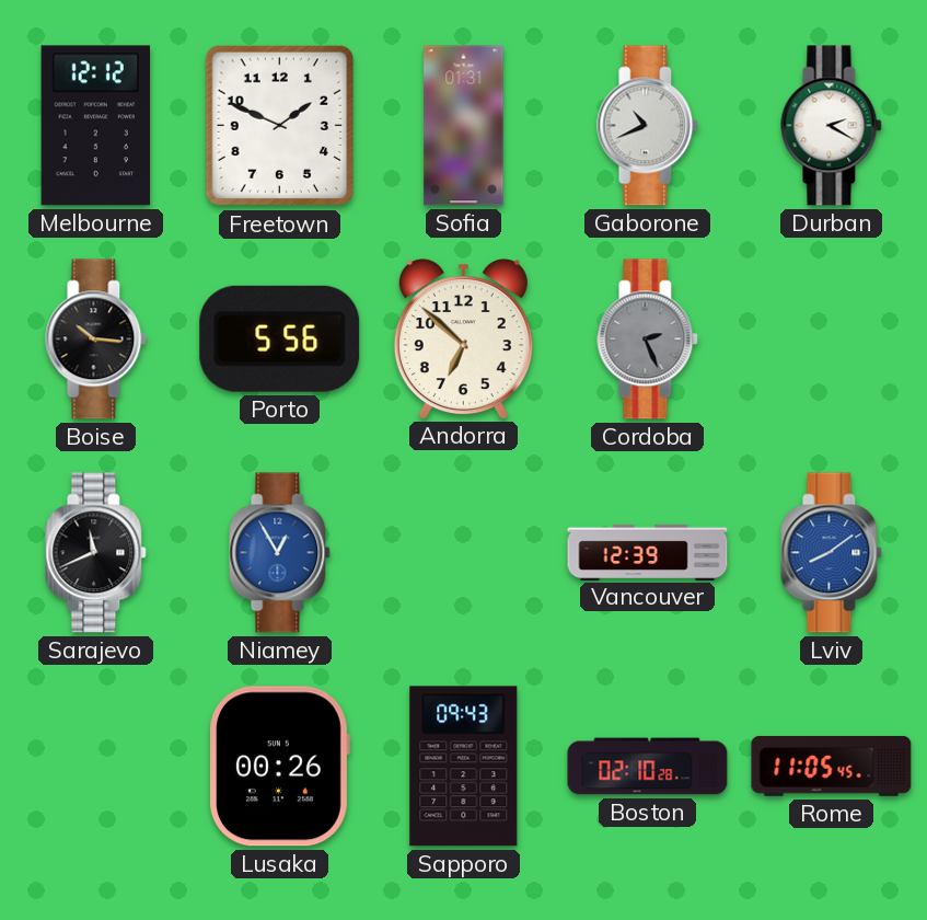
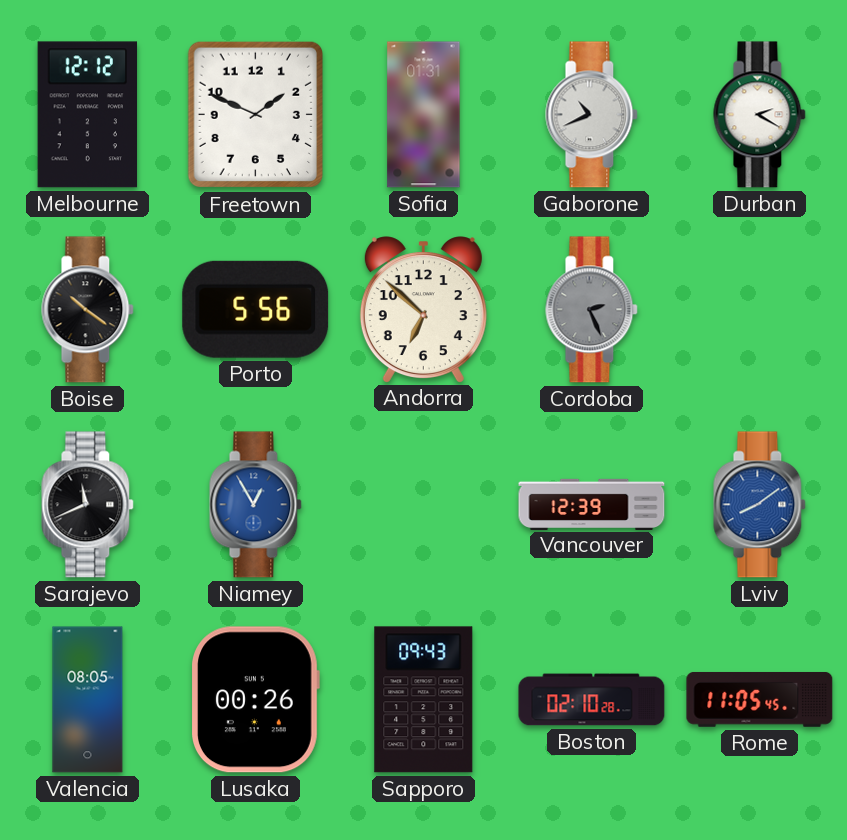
Boise: 10:16 -> 10:21 (88, 310)
Valencia: none -> 08:05 (88, 700)
